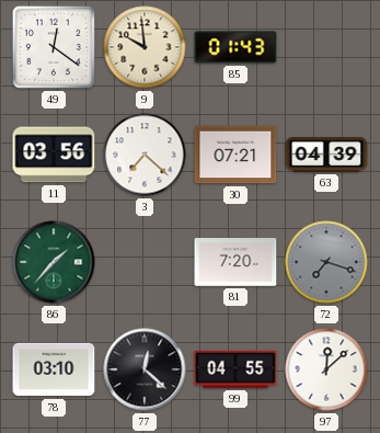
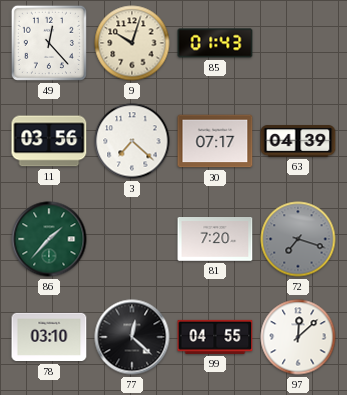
49: 12:21 -> 12:23 (49, 43)
9: 9:59 -> 10:03 (132, 43)
30: 07:21 -> 07:17 (215, 141)
